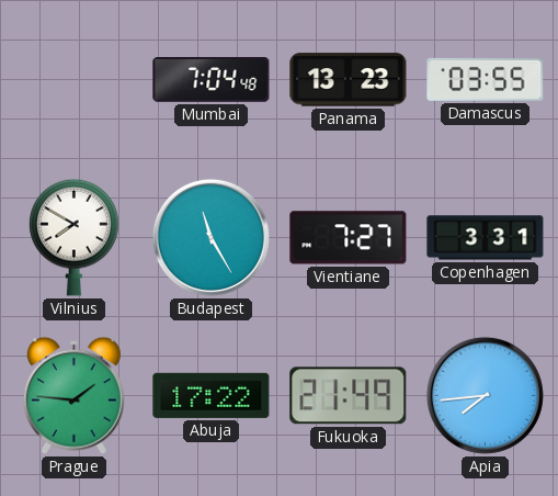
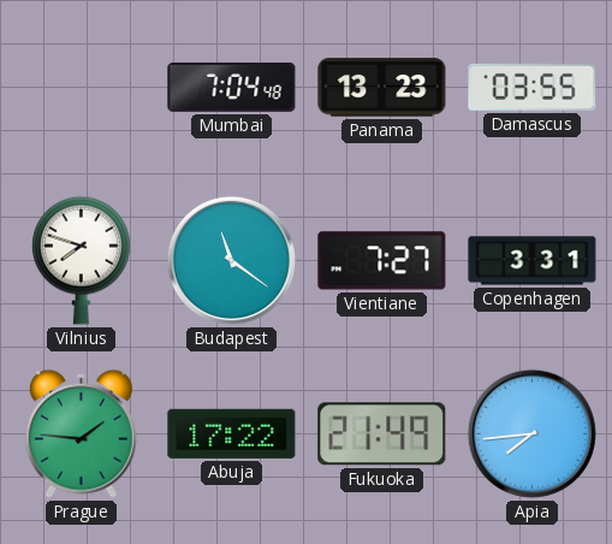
Vilnius: 7:50 -> 7:48 (82, 260)
Budapest: 11:25 -> 11:21 (231, 260)
